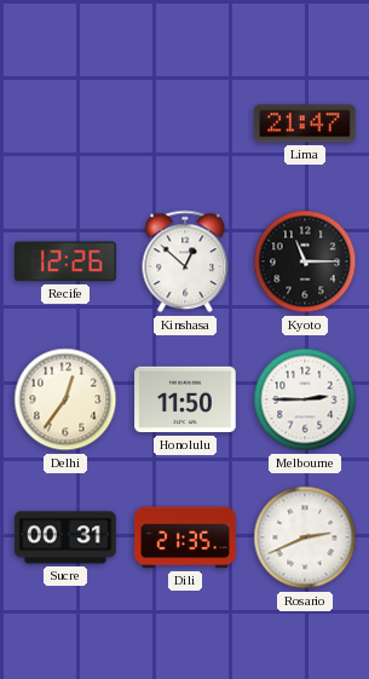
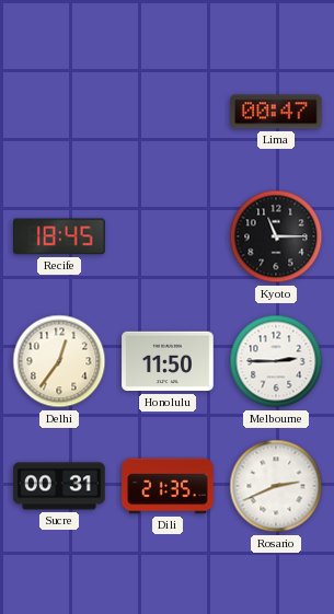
Lima: 21:47 -> 00:47 (276, 112)
Recife: 12:26 -> 18:45 (60, 236)
Kinshasa: 12:52 -> none (185, 261)
